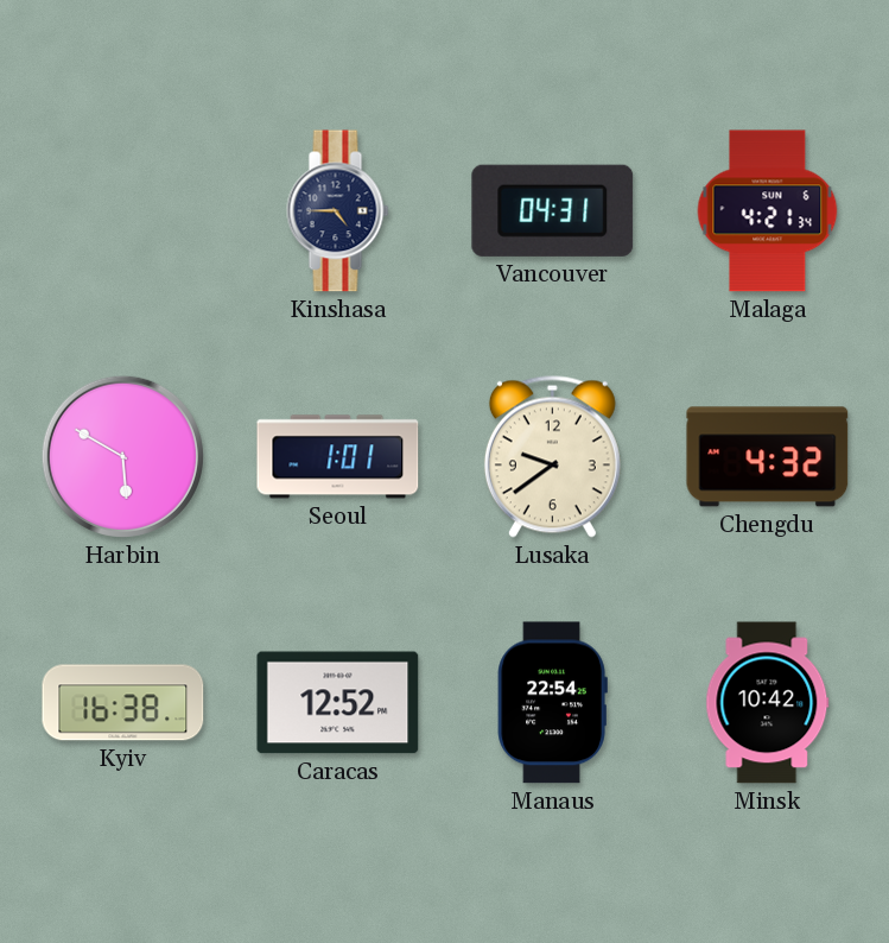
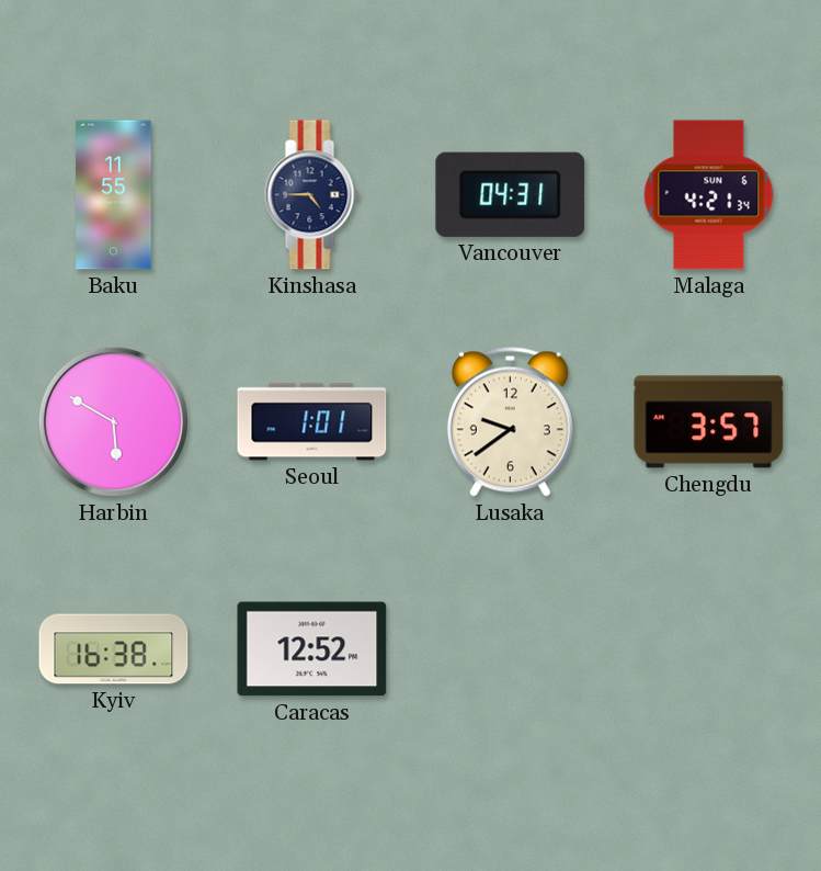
Baku: none -> 11:55 (114, 195)
Chengdu: 4:32 -> 3:57 (709, 422)
Manaus: 22:54 -> none (552, 703)
Minsk: 10:42 -> none (768, 703)
